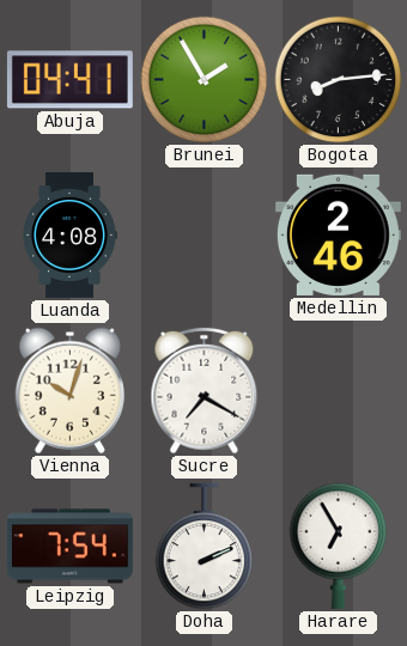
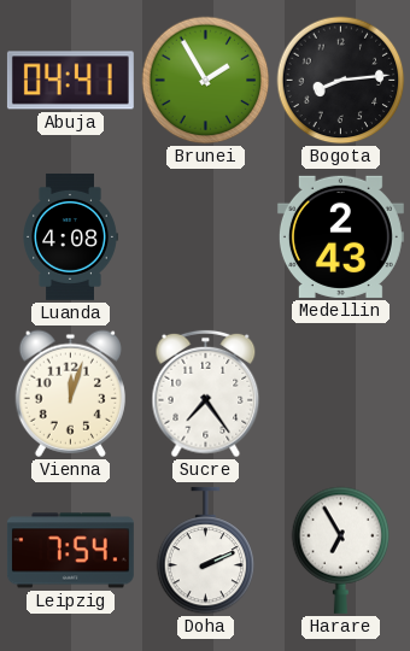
Medellin: 2:46 -> 2:43 (340, 236)
Vienna: 10:03 -> 12:03 (70, 393)
Sucre: 7:20 -> 7:24 (206, 394)
